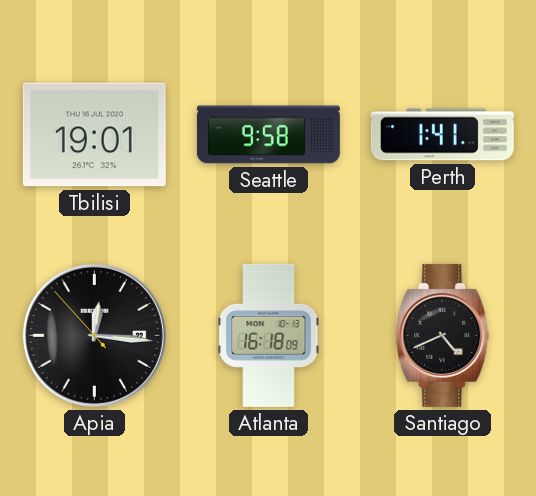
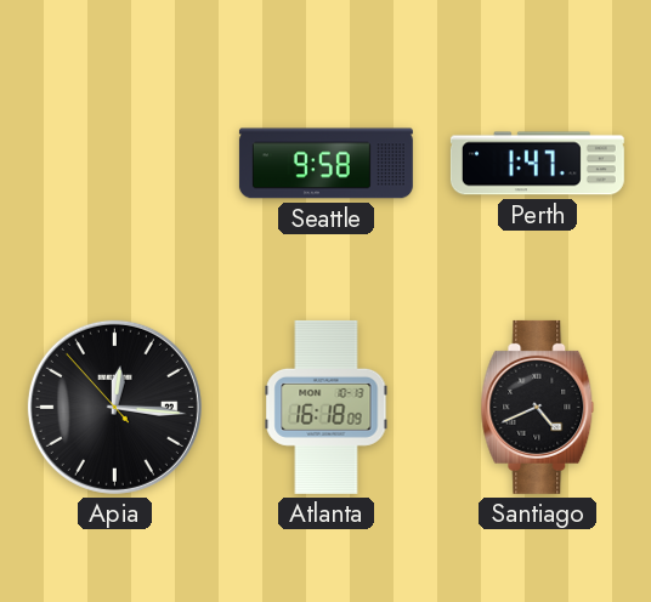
Tbilisi: 19:01 -> none (94, 135)
Perth: 1:41 -> 1:47 (537, 164)
